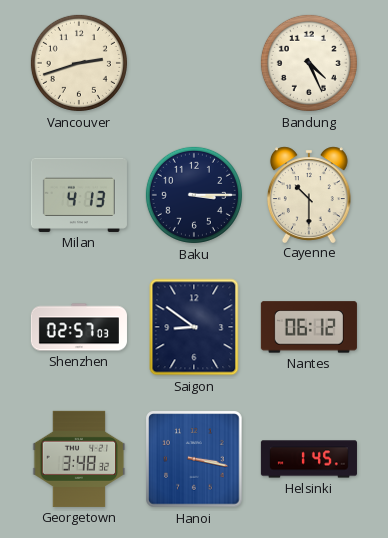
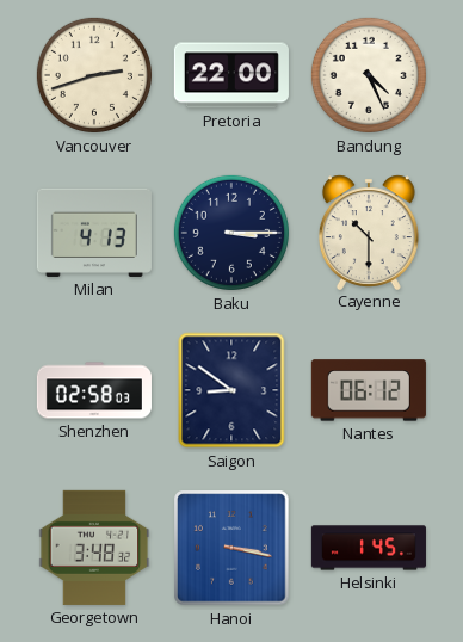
Pretoria: none -> 22:00 (231, 75)
Shenzhen: 02:57 -> 02:58 (94, 390)
